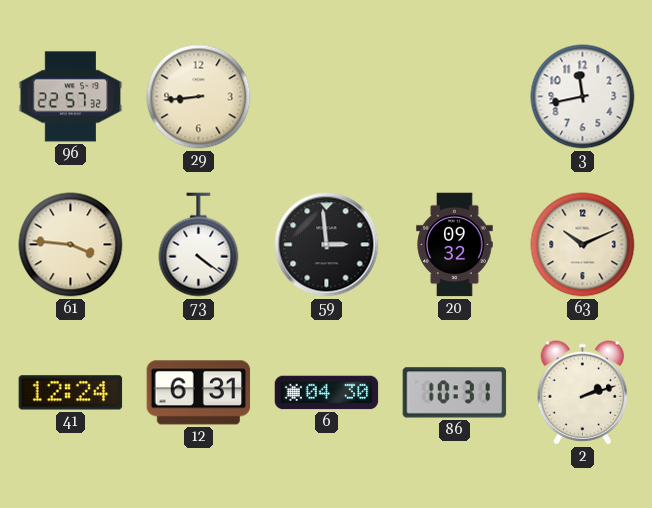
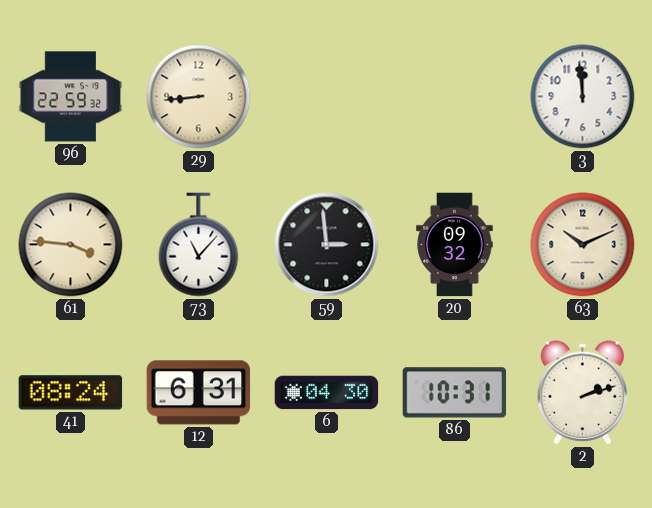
96: 22:57 -> 22:59 (71, 97)
3: 11:43 -> 11:59 (583, 97)
73: 4:21 -> 11:07 (199, 245)
41: 12:24 -> 08:24 (71, 393)
